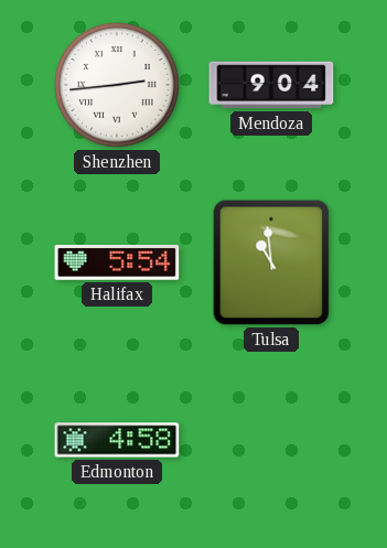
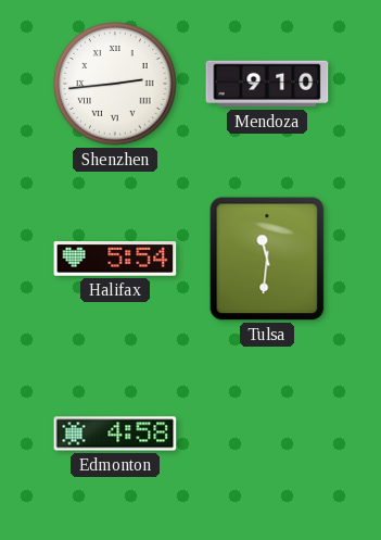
Mendoza: 9:04 -> 9:10 (267, 84)
Tulsa: 10:59 -> 11:31 (267, 259)
